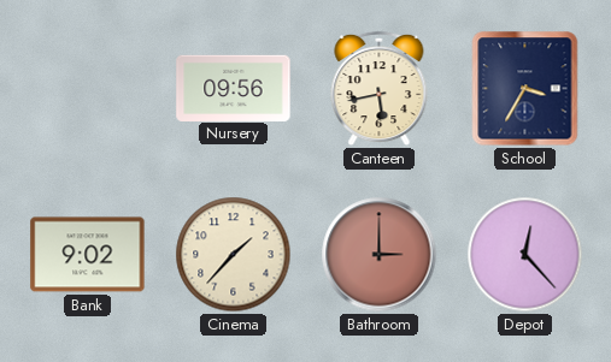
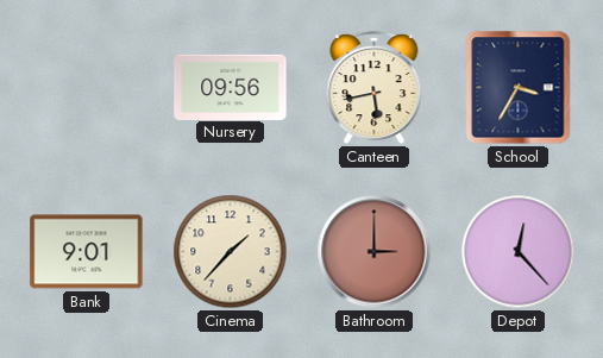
Bank: 9:02 -> 9:01 (87, 252)
